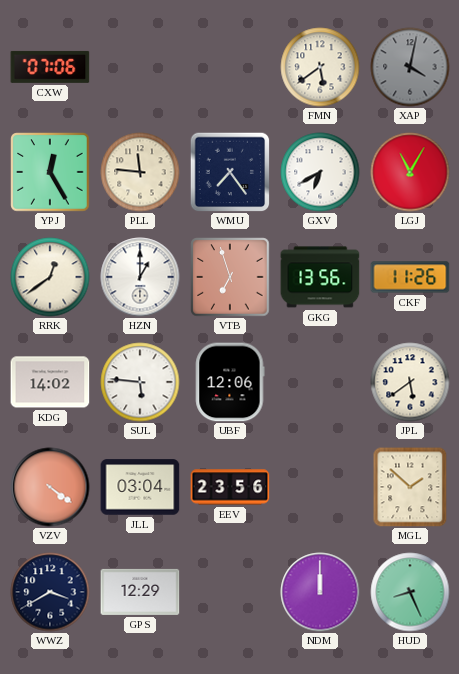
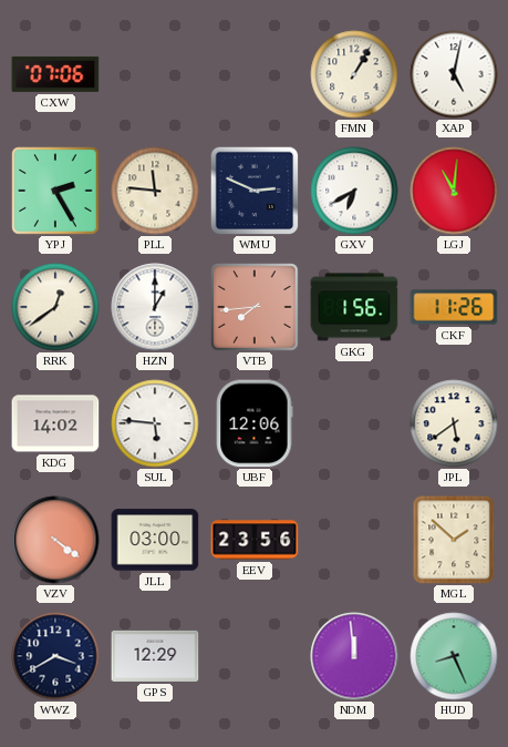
FMN: 5:39 -> 1:05 (354, 74)
XAP: 4:02 -> 5:02 (454, 74)
XAP dial: grey -> white (454, 74)
YPJ: 12:25 -> 2:25 (55, 191)
WMU: 7:24 -> 2:49 (255, 191)
LGJ: 11:05 -> 11:01 (454, 191)
VTB: 6:57 -> 7:44 (255, 307)
GKG: 13:56 -> 1:56 (354, 307)
JLL: 03:04 -> 03:00 (155, 540)
NDM: 12:00 -> 11:59 (354, 656)
